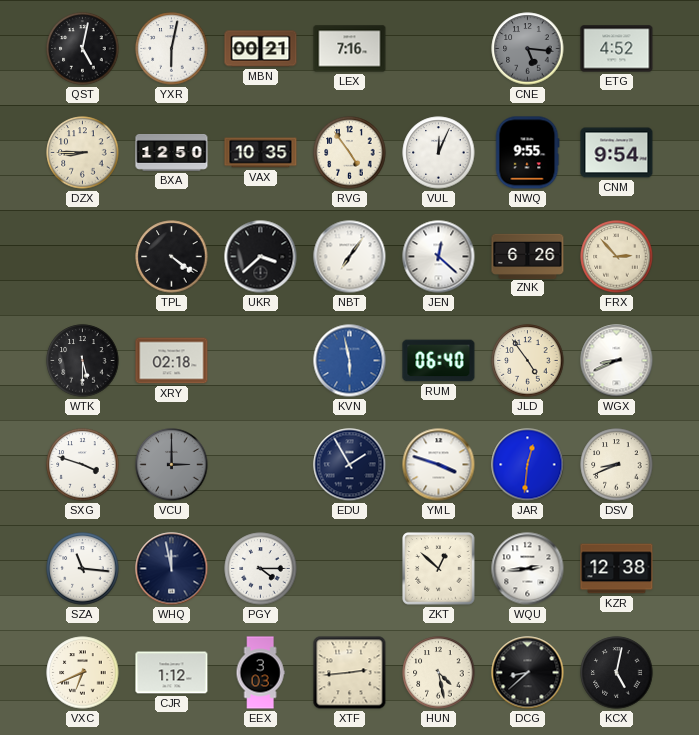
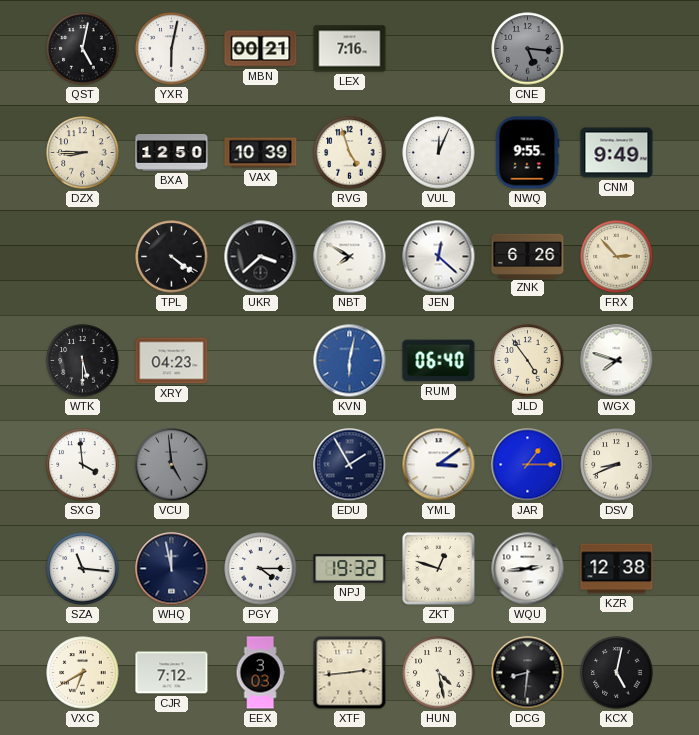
ETG: 4:52 -> none (617, 49)
VAX: 10:35 -> 10:39 (261, 153)
RVG: 4:54 -> 4:57 (350, 153)
CNM: 9:54 -> 9:49 (617, 153)
NBT: 7:06 -> 7:50 (350, 257)
XRY: 02:18 -> 04:23 (172, 361)
KVN: 5:58 -> 6:02 (350, 361)
WGX: 8:41 -> 7:48 (617, 361)
SXG: 3:48 -> 3:59 (83, 465)
VCU: 3:00 -> 4:59 (172, 465)
YML: 3:48 -> 3:09 (439, 465)
JAR: 12:31 -> 1:15 (528, 465)
NPJ: none -> 19:32 (350, 569)
ZKT: 12:52 -> 12:48 (439, 569)
VXC: 6:41 -> 6:40 (83, 673)
CJR: 1:12 -> 7:12 (172, 673)
DCG: 8:38 -> 8:31 (528, 673)
